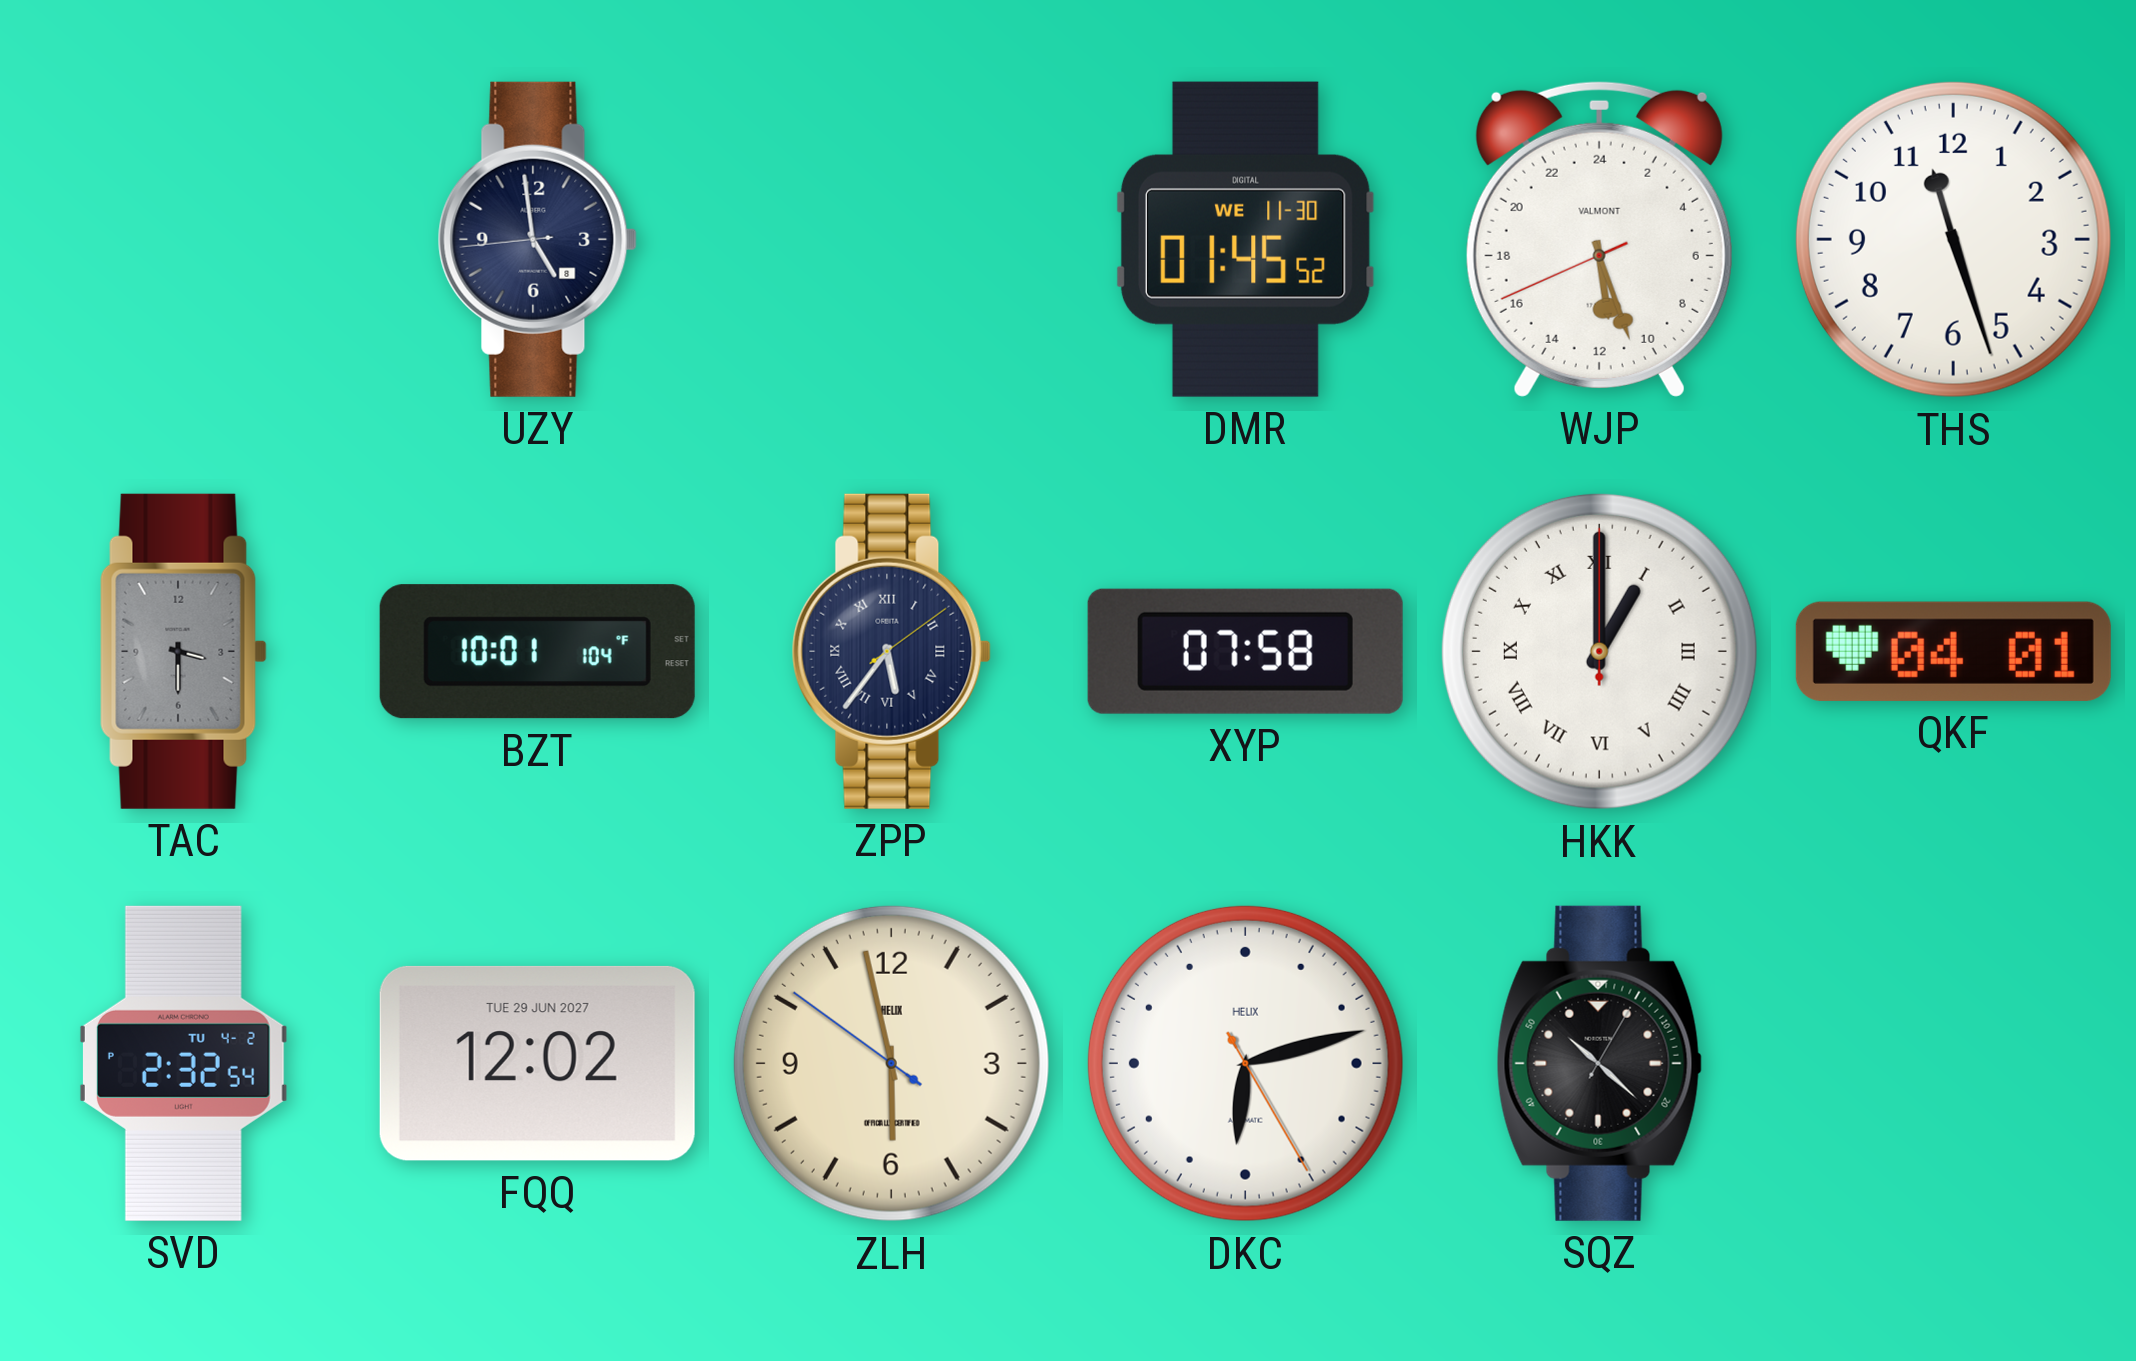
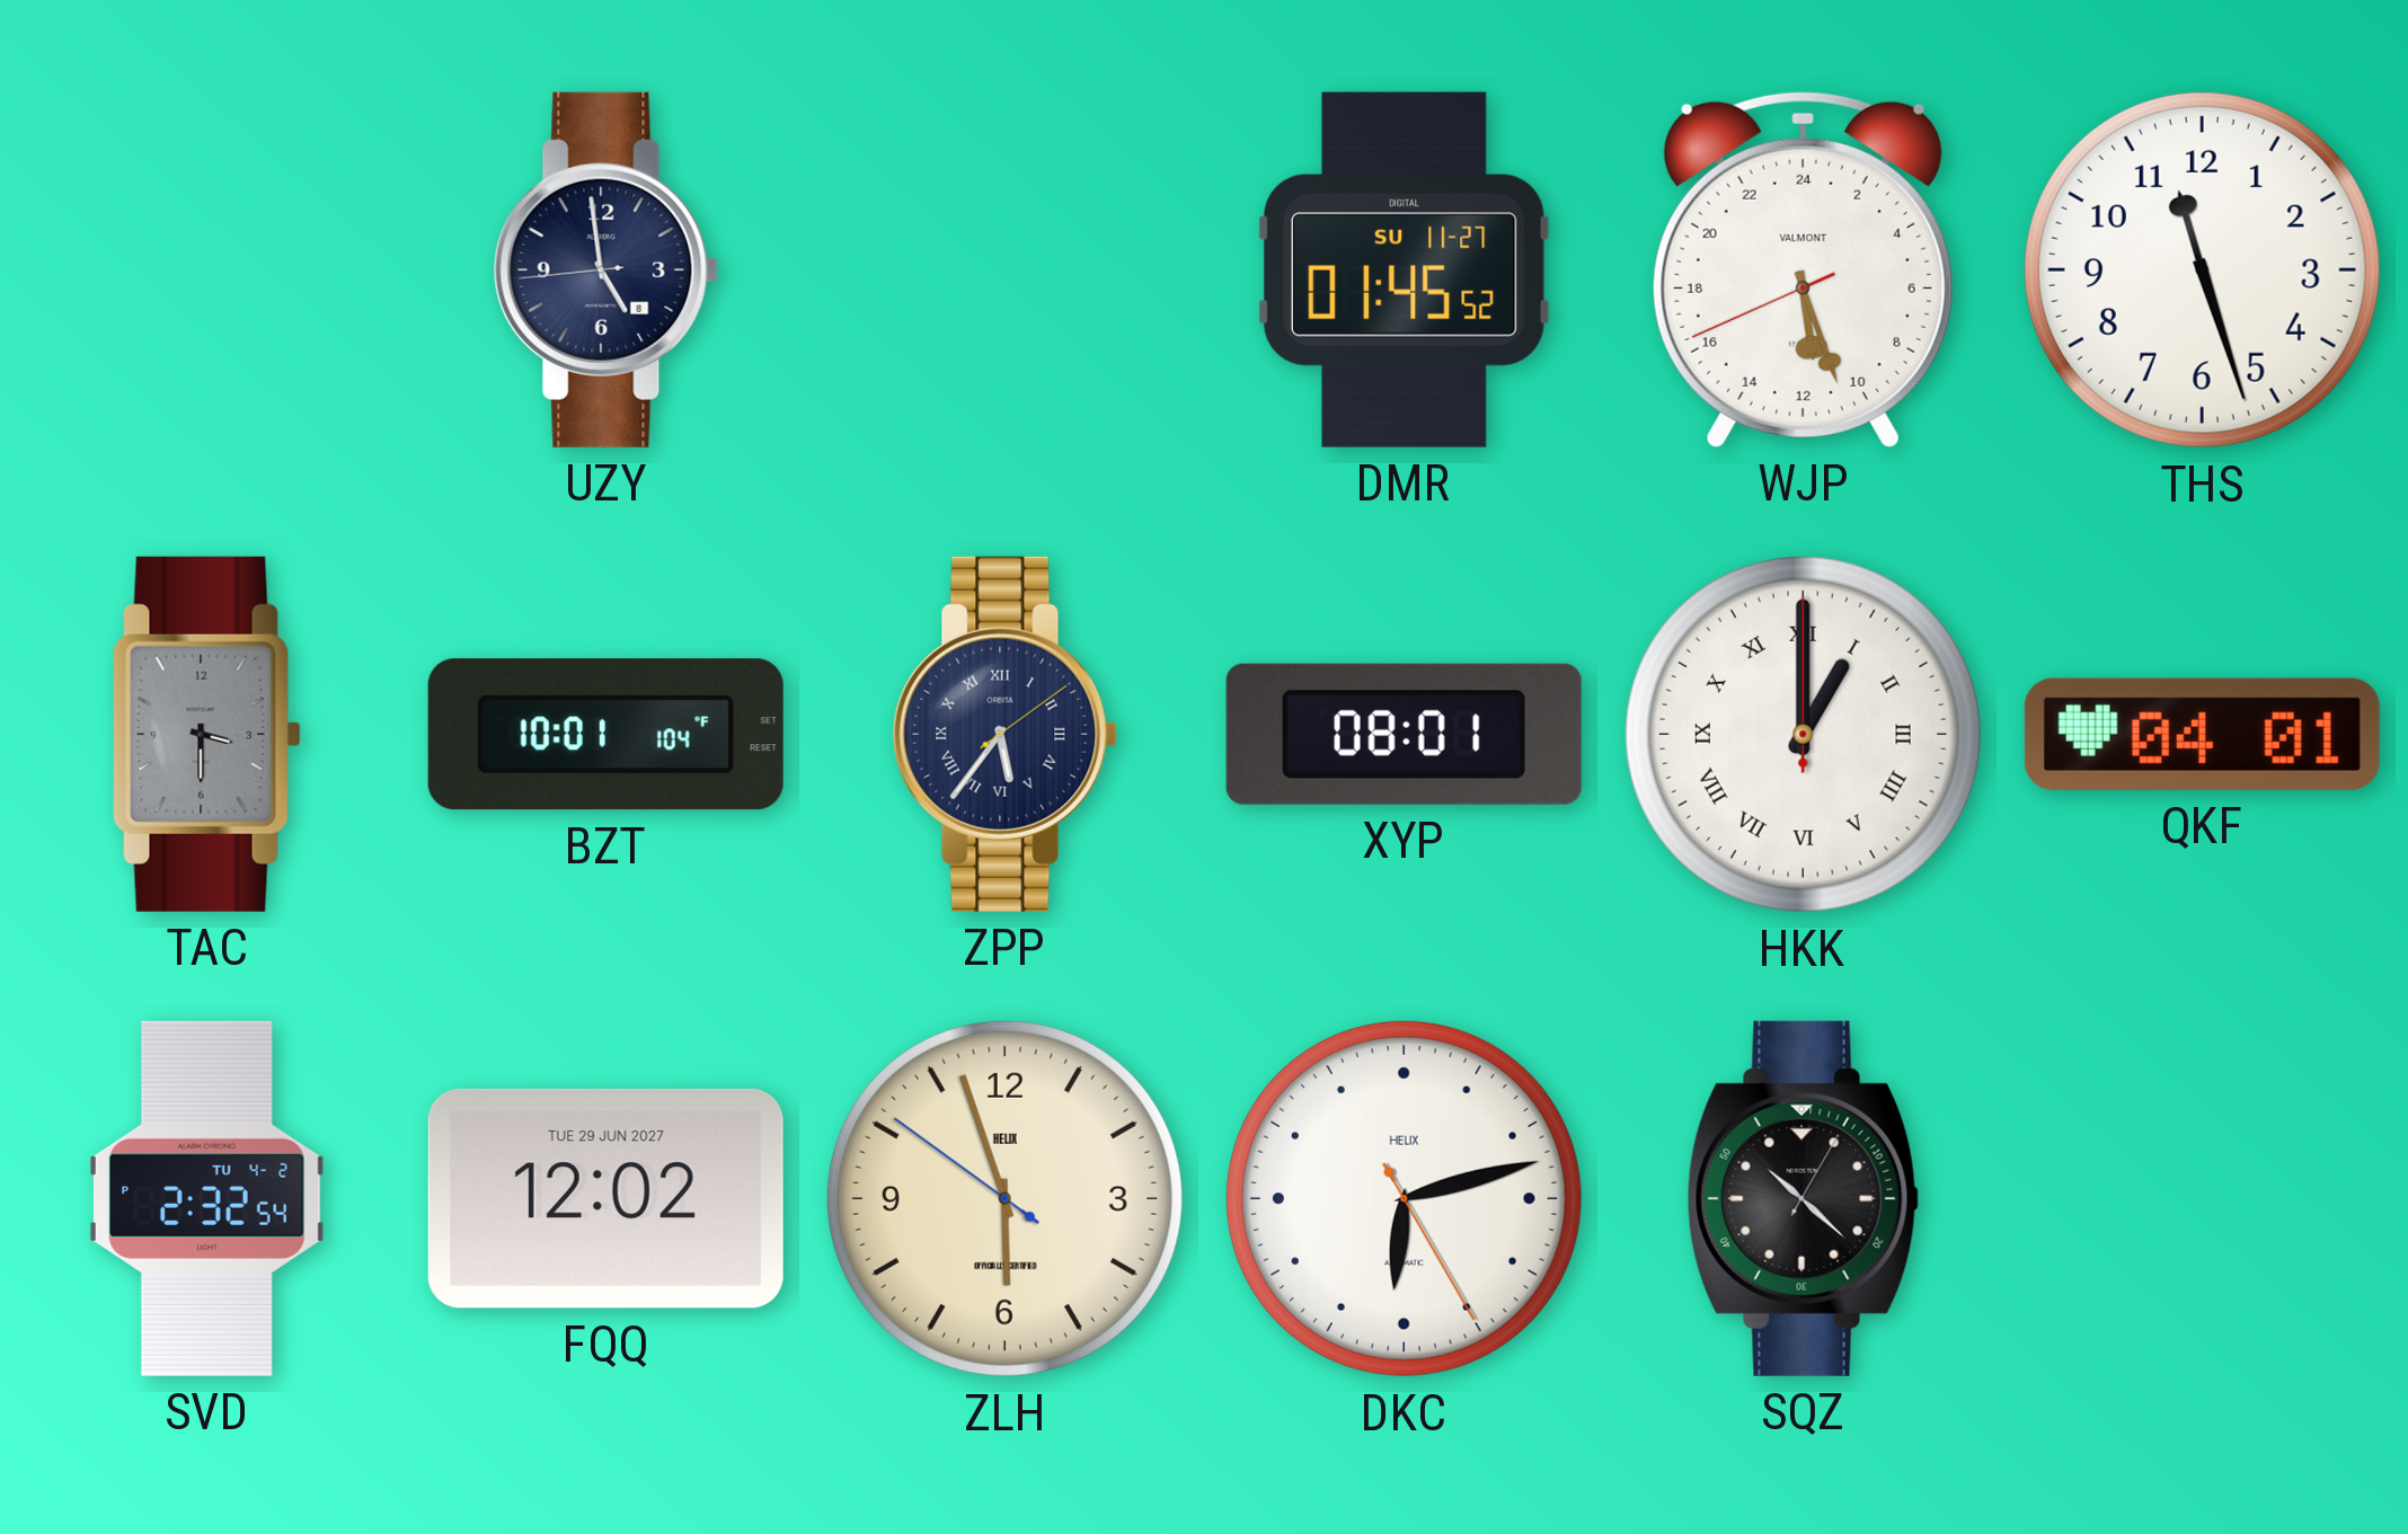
DMR date: WE 11-30 -> SU 11-27 (1404, 269)
XYP: 07:58 -> 08:01 (1404, 734)
ZLH: 5:57 -> 5:56 (1004, 1198)
